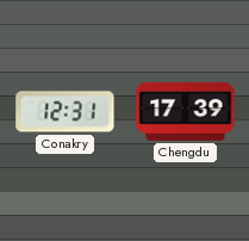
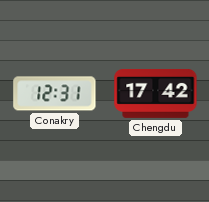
Chengdu: 17:39 -> 17:42 (156, 93)
